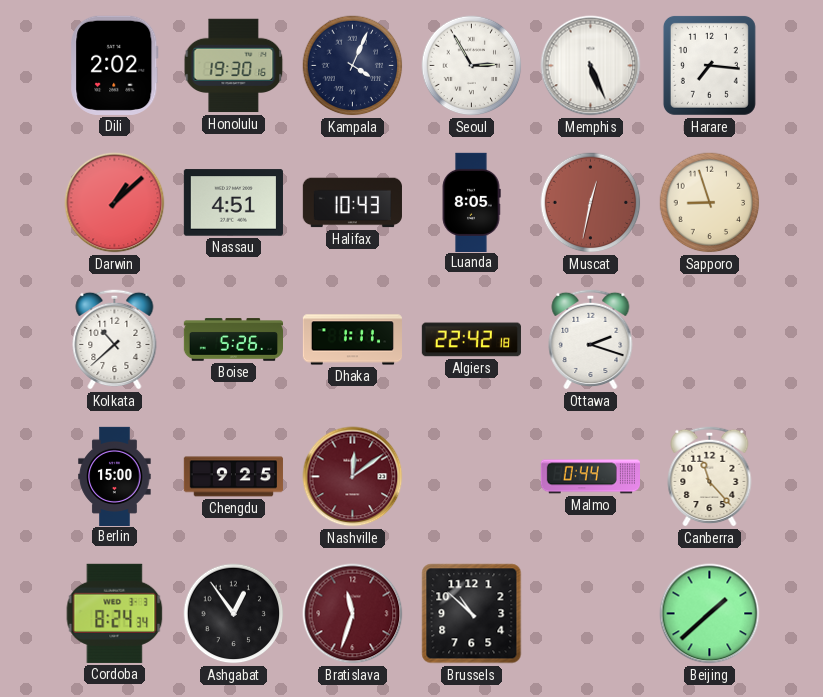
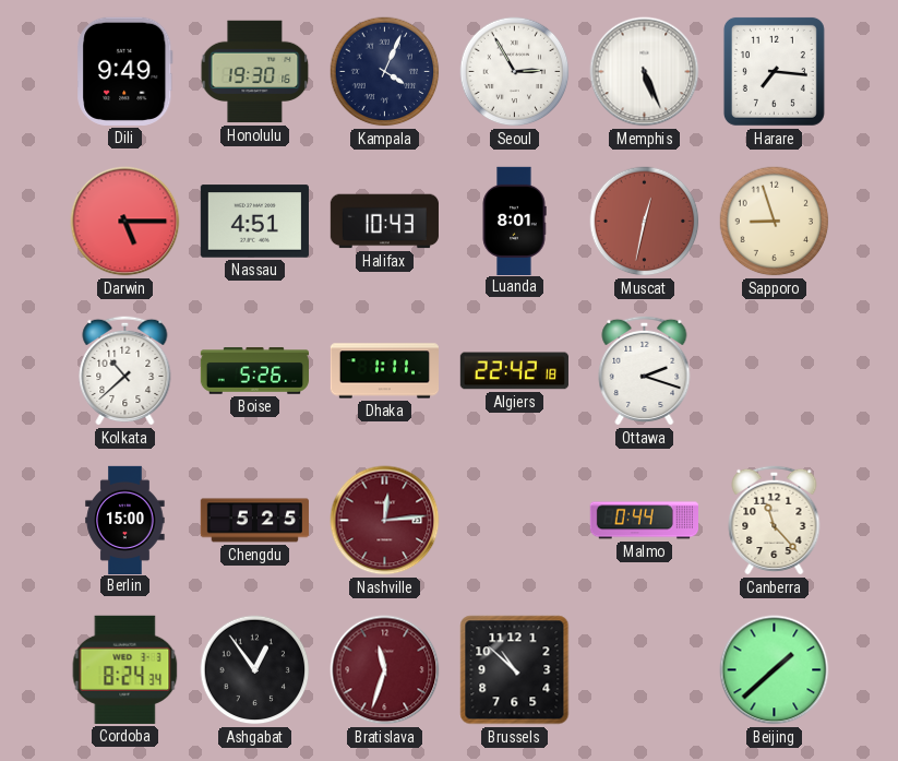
Dili: 2:02 -> 9:49 (125, 71)
Darwin: 1:08 -> 5:15 (125, 222)
Luanda: 8:05 -> 8:01 (514, 221)
Chengdu: 9:25 -> 5:25 (254, 521)
Nashville: 12:09 -> 12:14 (385, 521)
